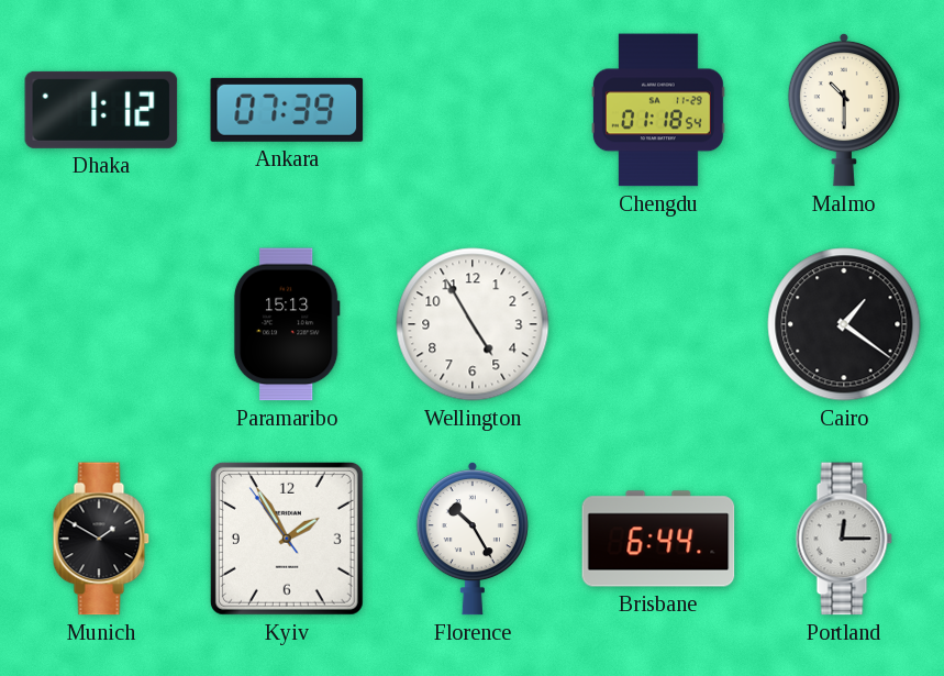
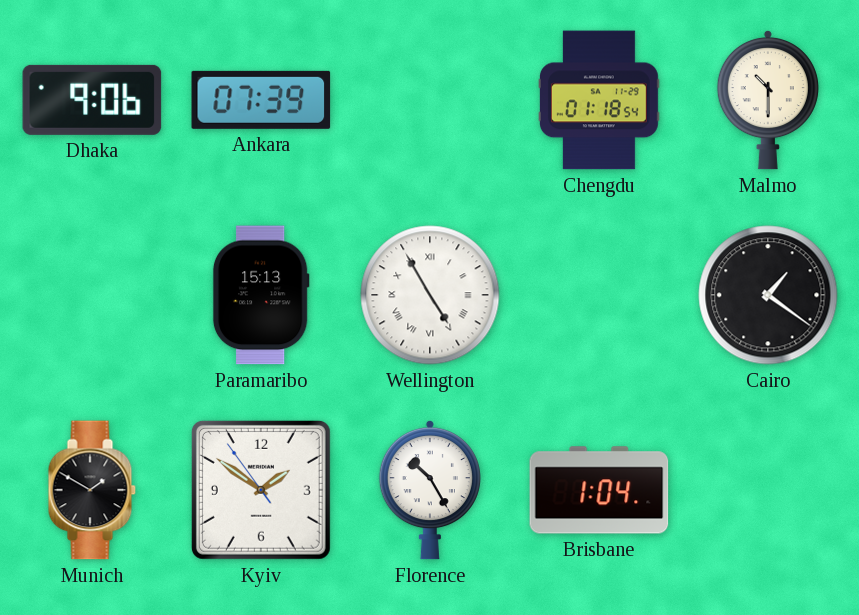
Dhaka: 1:12 -> 9:06 (92, 100)
Wellington numerals: Arabic -> Roman (430, 295)
Kyiv: 1:54 -> 1:50 (261, 490)
Brisbane: 6:44 -> 1:04 (599, 490)
Portland: 12:15 -> none (844, 539)
